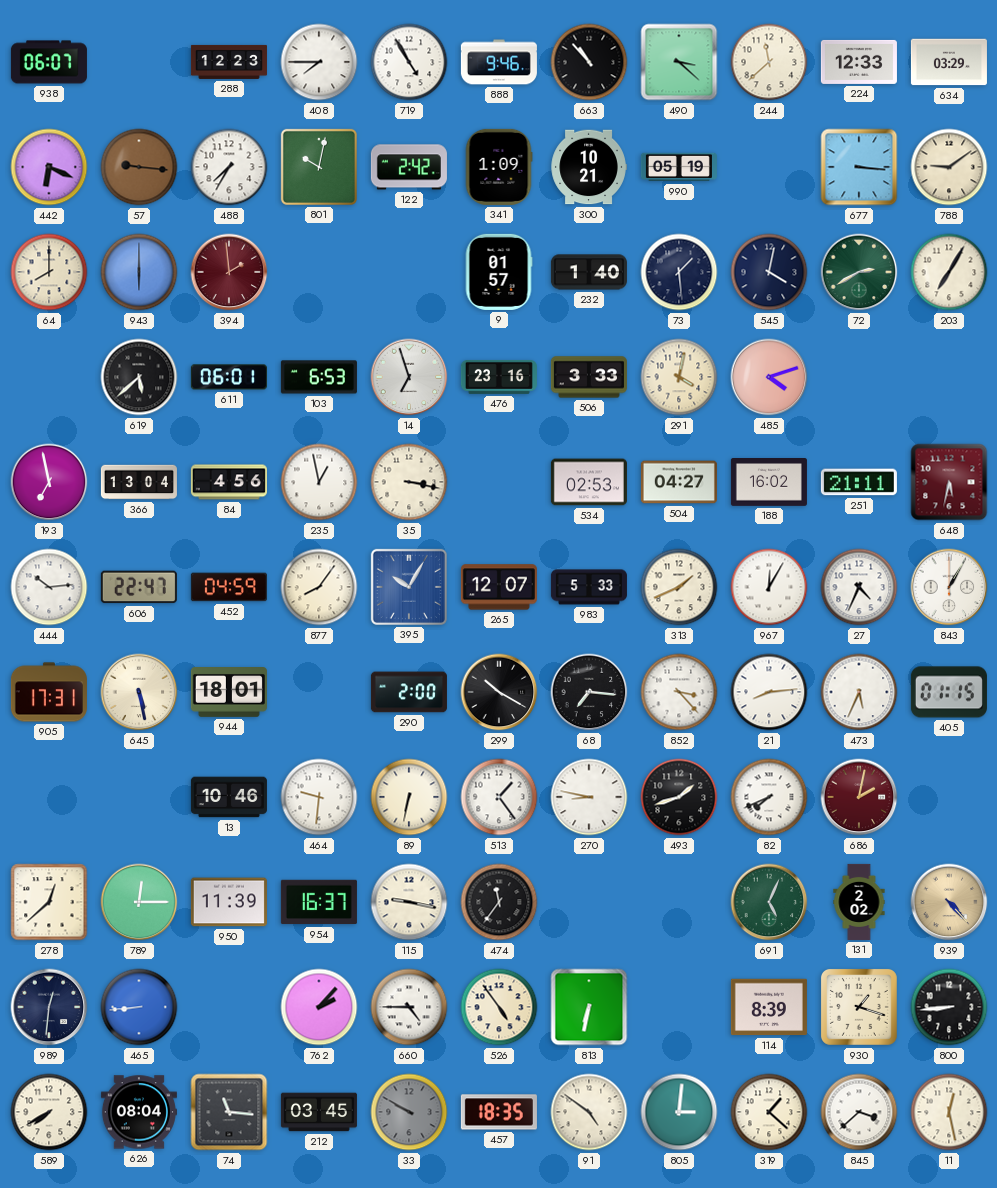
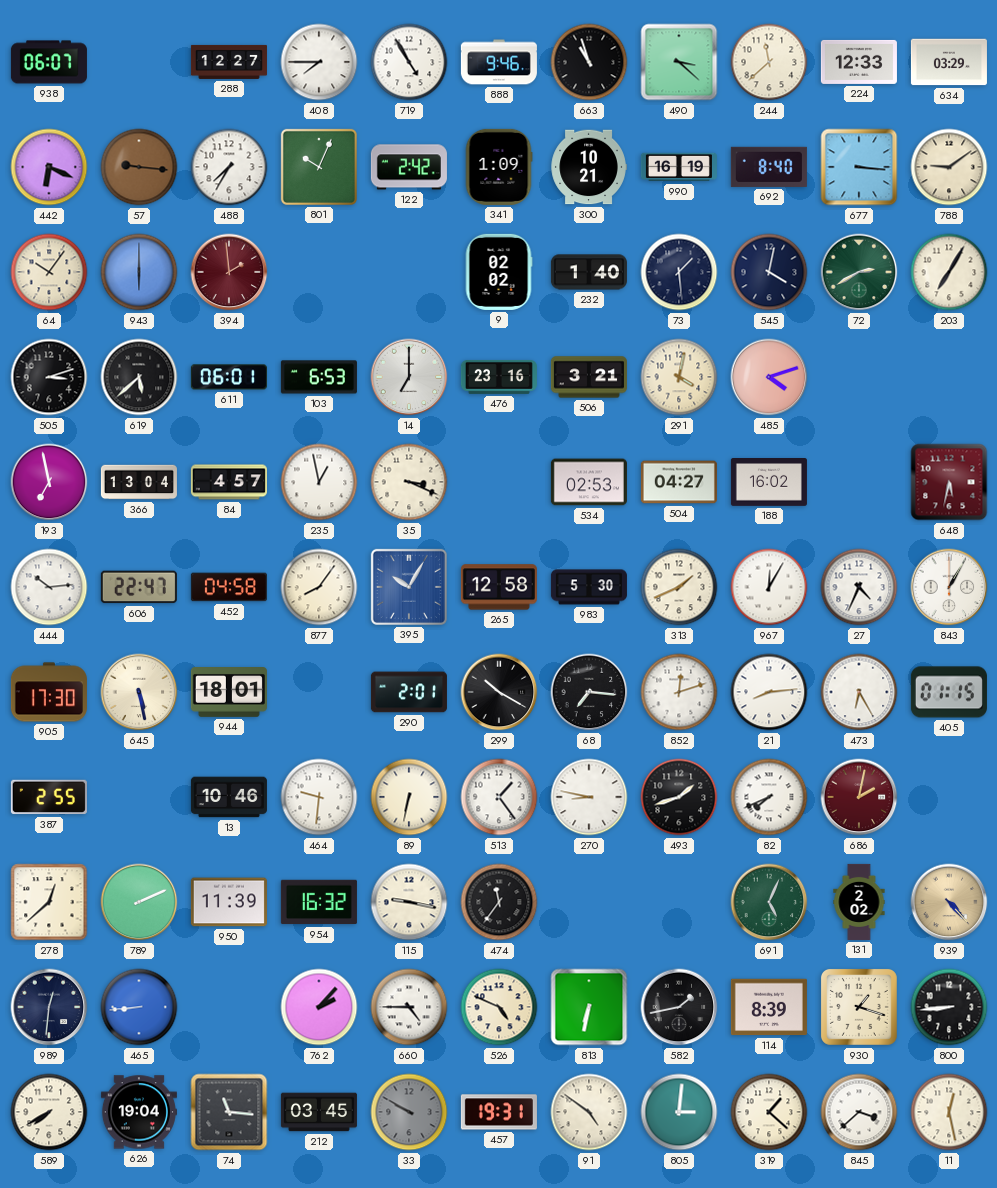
288: 12:23 -> 12:27 (229, 62)
663: 10:53 -> 10:57 (589, 62)
801: 10:02 -> 10:04 (319, 167)
990: 05:19 -> 16:19 (679, 167)
692: none -> 8:40 (769, 167)
64: 8:00 -> 10:06 (49, 272)
9: 01:57 -> 02:02 (499, 272)
505: none -> 3:12 (49, 377)
14: 6:57 -> 7:00 (409, 377)
506: 3:33 -> 3:21 (589, 377)
84: 4:56 -> 4:57 (229, 482)
35: 3:17 -> 3:19 (409, 482)
251: 21:11 -> none (859, 482)
452: 04:59 -> 04:58 (229, 587)
265: 12:07 -> 12:58 (499, 587)
983: 5:33 -> 5:30 (589, 587)
905: 17:31 -> 17:30 (49, 692)
290: 2:00 -> 2:01 (409, 692)
852: 3:23 -> 12:12 (679, 692)
473: 5:34 -> 6:25 (859, 692)
387: none -> 2:55 (49, 797)
789: 12:15 -> 2:11 (139, 902)
954: 16:37 -> 16:32 (319, 902)
526: 4:54 -> 4:49 (499, 1007)
582: none -> 1:43 (679, 1007)
626: 08:04 -> 19:04 (139, 1112)
457: 18:35 -> 19:31 (499, 1112)
